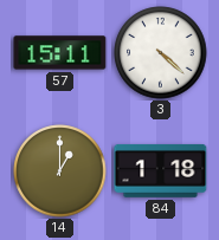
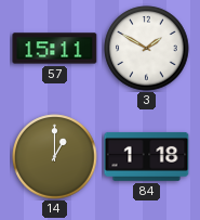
3: 4:22 -> 1:50 (147, 49)
